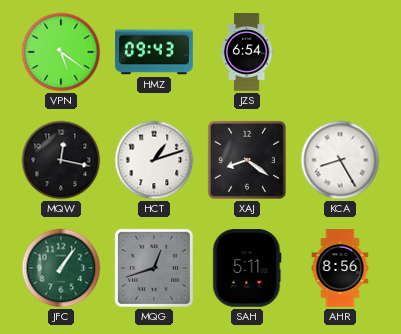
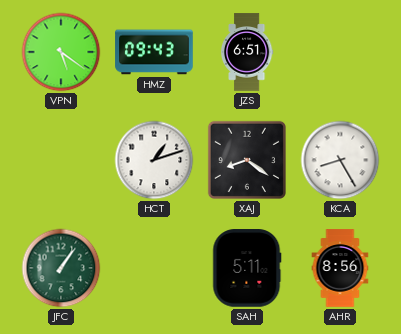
JZS: 6:54 -> 6:51 (247, 52)
MQW: 12:17 -> none (61, 160)
MQG: 12:42 -> none (154, 268)
